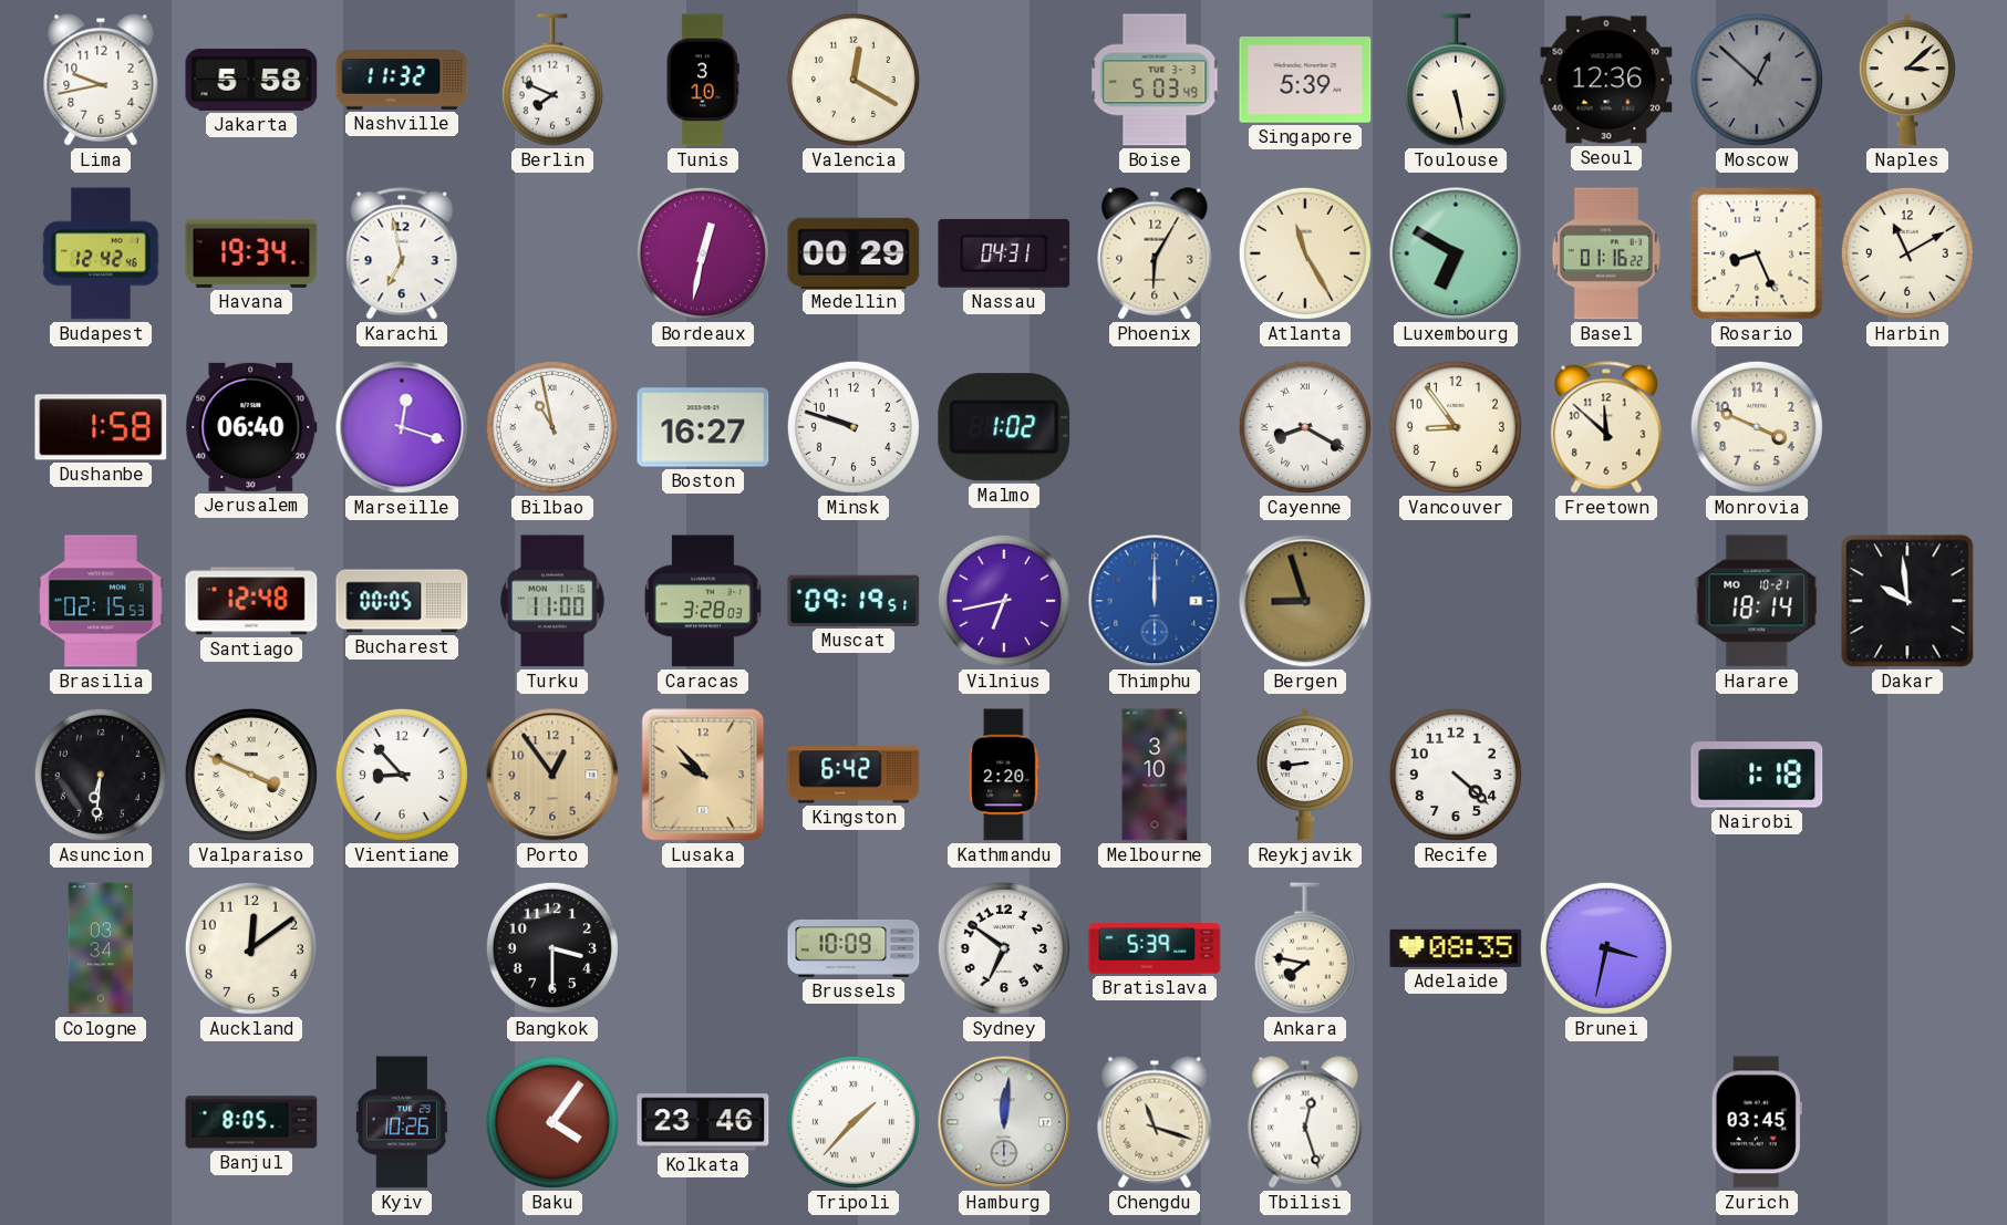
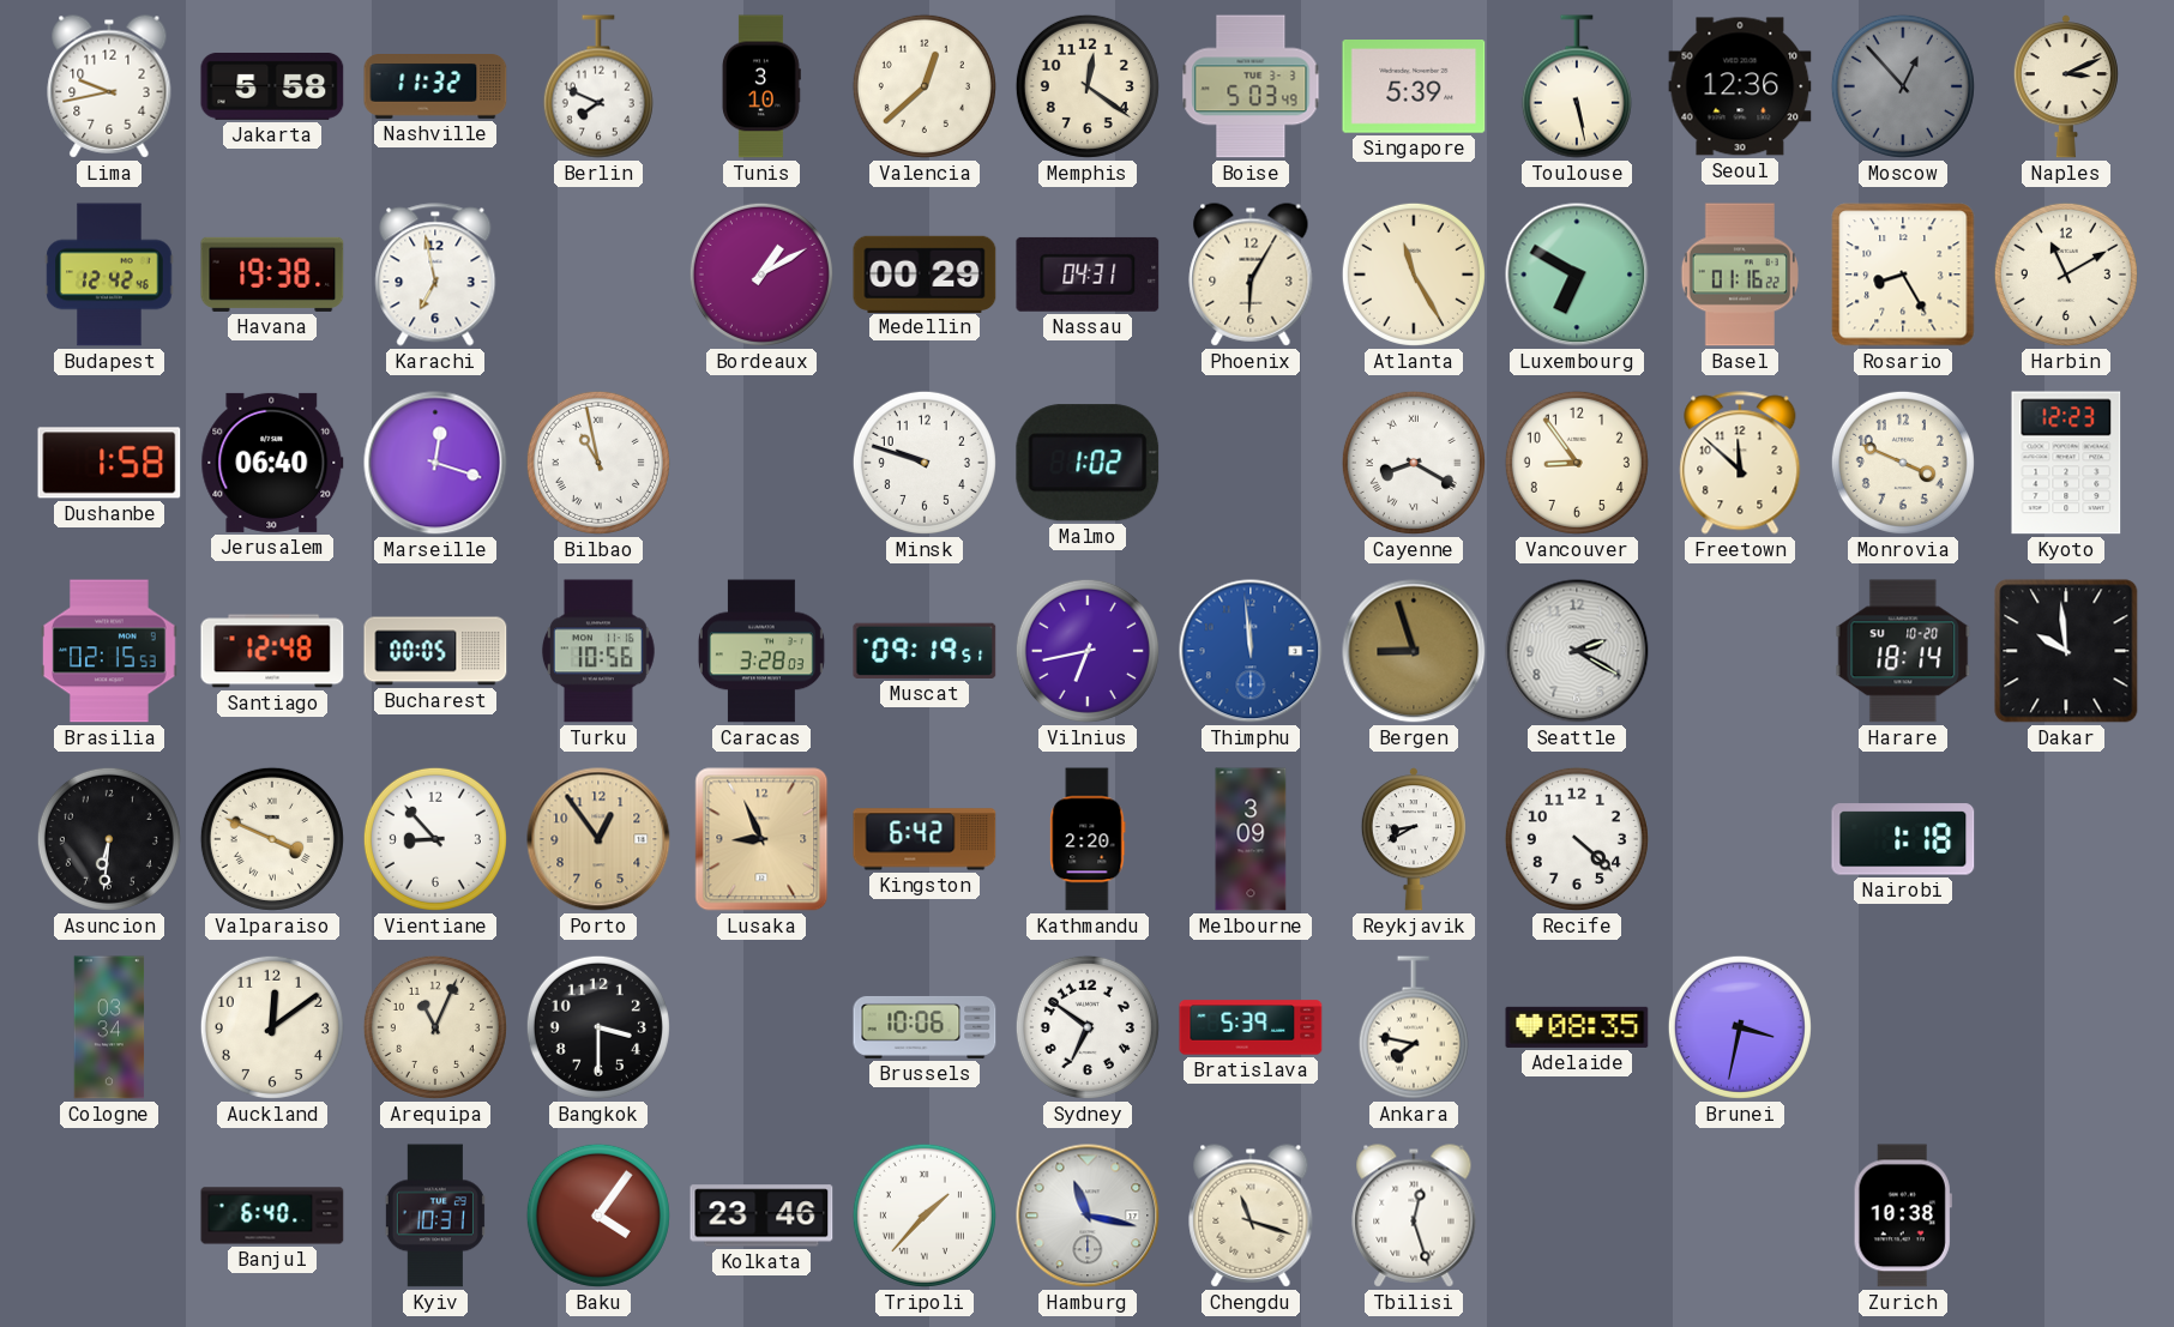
Valencia: 12:20 -> 12:38 (925, 86)
Memphis: none -> 12:21 (1088, 86)
Moscow: 12:52 -> 12:53 (1903, 86)
Naples: 3:08 -> 3:11 (2066, 86)
Havana: 19:34 -> 19:38 (272, 275)
Bordeaux: 12:32 -> 1:10 (761, 275)
Rosario: 8:26 -> 8:25 (1903, 275)
Boston: 16:27 -> none (703, 427)
Kyoto: none -> 12:23 (2066, 463)
Turku: 11:00 -> 10:56 (598, 651)
Thimphu: 12:00 -> 11:59 (1251, 651)
Seattle: none -> 2:20 (1577, 651)
Harare date: MO 10-21 -> SU 10-20 (1903, 651)
Lusaka: 9:53 -> 8:56 (761, 839)
Melbourne: 3:10 -> 3:09 (1251, 839)
Reykjavik: 8:44 -> 8:40 (1414, 839)
Arequipa: none -> 11:04 (435, 1027)
Brussels: 10:09 -> 10:06 (925, 1027)
Banjul: 8:05 -> 6:40 (272, 1216)
Kyiv: 10:26 -> 10:31 (435, 1216)
Hamburg: 12:01 -> 11:17 (1088, 1216)
Zurich: 03:45 -> 10:38 (1903, 1216)
